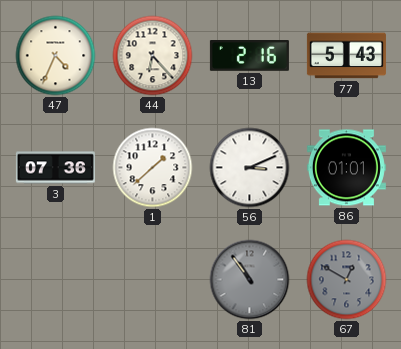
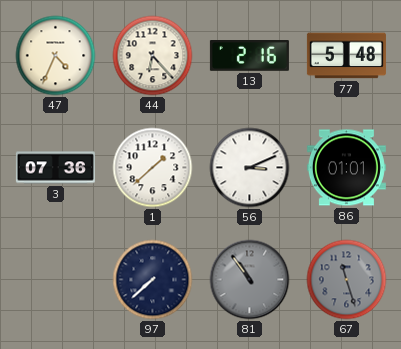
77: 5:43 -> 5:48 (346, 56)
97: none -> 7:38 (153, 280)
67: 12:50 -> 11:27 (347, 280)
